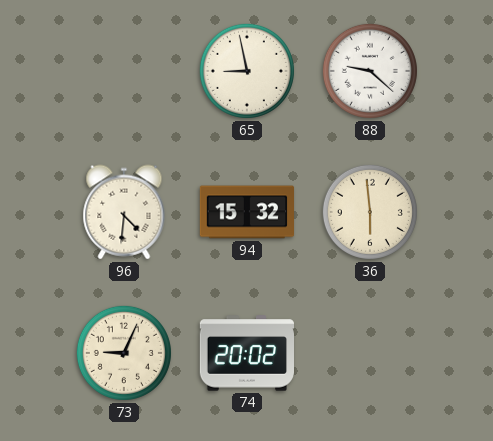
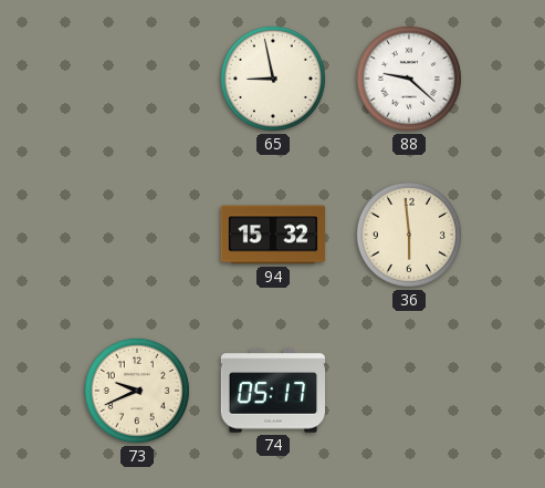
96: 4:31 -> none (124, 212)
73: 9:04 -> 9:41 (137, 391)
74: 20:02 -> 05:17 (273, 391)
